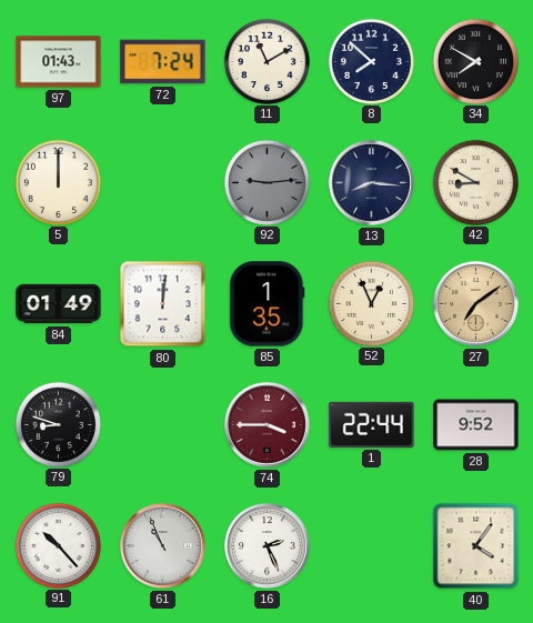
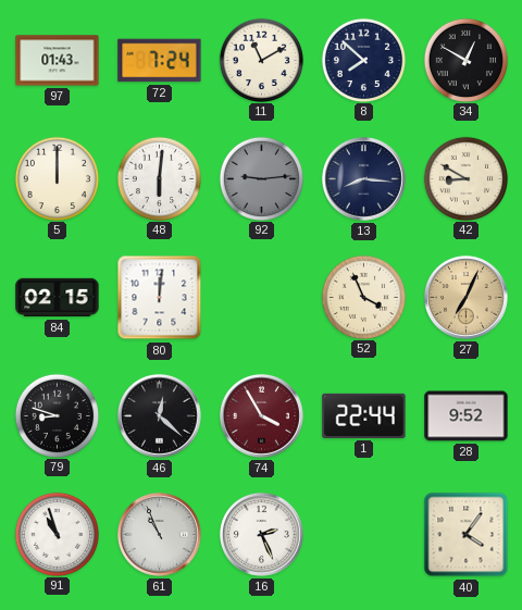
34: 7:50 -> 12:50 (465, 60)
48: none -> 6:01 (159, 178)
84: 01:49 -> 02:15 (58, 298)
85: 1:35 -> none (268, 304)
52: 12:56 -> 3:56 (363, 297)
27: 7:09 -> 7:04 (465, 297)
46: none -> 12:22 (159, 415)
74: 3:45 -> 3:55 (261, 415)
91: 10:23 -> 10:57 (57, 534)
